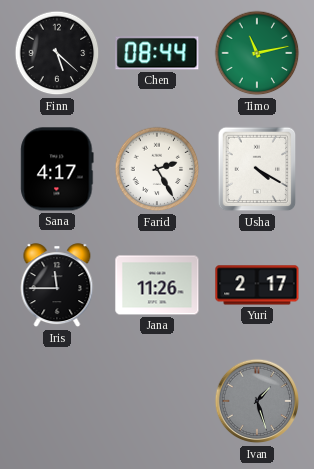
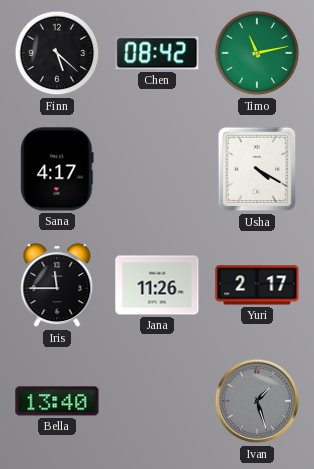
Chen: 08:44 -> 08:42 (157, 53)
Farid: 2:25 -> none (157, 169)
Bella: none -> 13:40 (57, 401)
